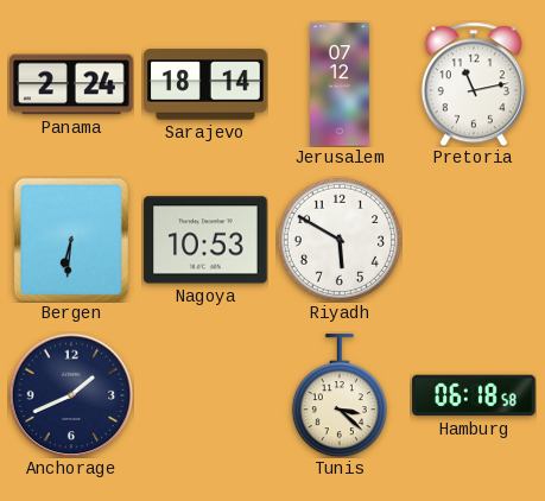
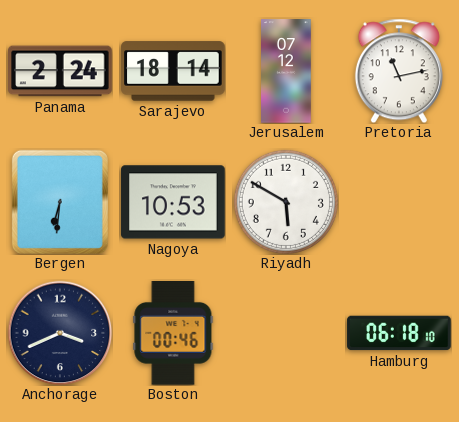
Anchorage: 1:41 -> 3:41 (60, 333)
Boston: none -> 00:46 (173, 333)
Tunis: 3:22 -> none (340, 395)
Hamburg: 06:18:58 -> 06:18:10 (399, 333)
